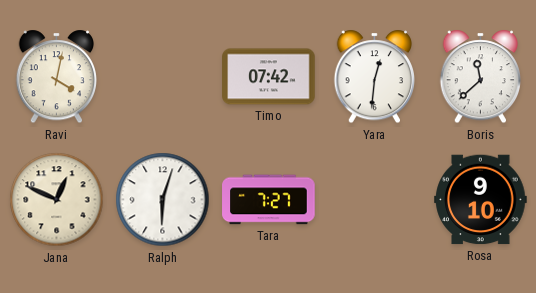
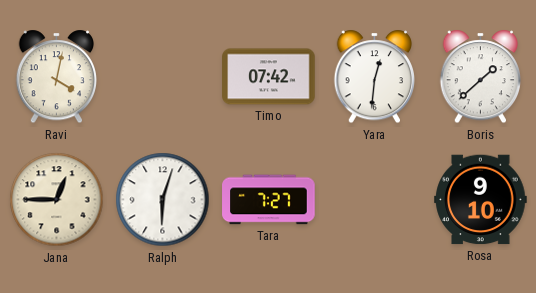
Boris: 11:38 -> 1:38 (480, 77)
Jana: 12:49 -> 12:45 (57, 200)
